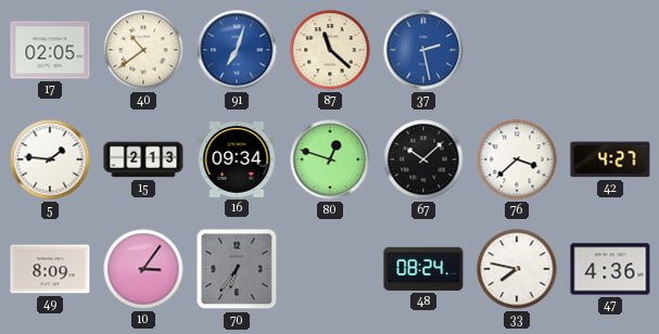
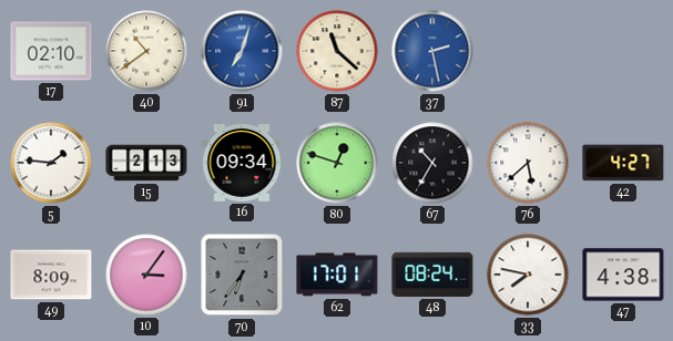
17: 02:05 -> 02:10 (51, 51)
67: 10:08 -> 10:35 (432, 163)
76: 3:38 -> 5:38 (528, 163)
62: none -> 17:01 (337, 275)
47: 4:36 -> 4:38 (623, 275)
